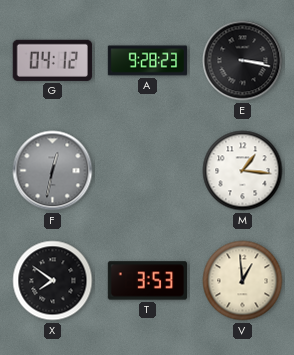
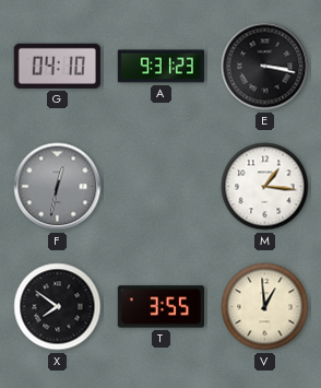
G: 04:12 -> 04:10 (57, 66)
A: 9:28 -> 9:31 (162, 67)
T: 3:53 -> 3:55 (162, 307)
